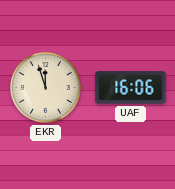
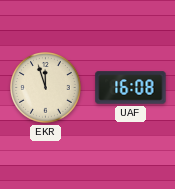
UAF: 16:06 -> 16:08 (131, 88)
